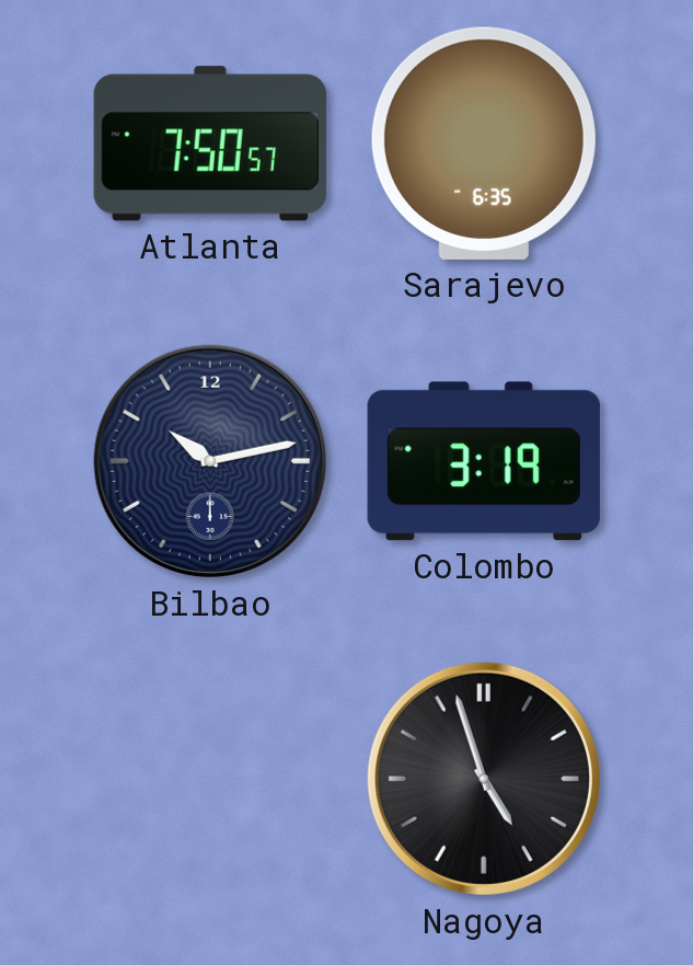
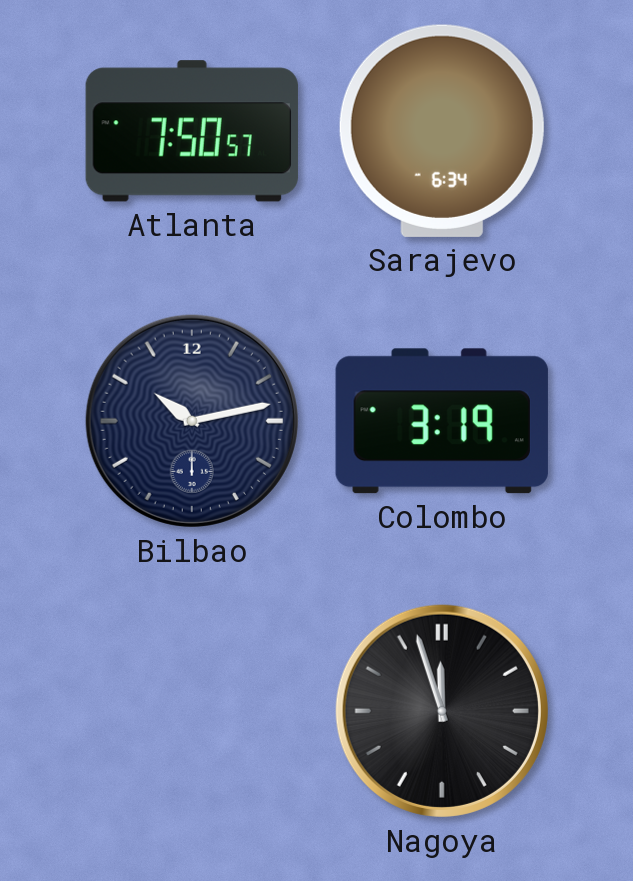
Sarajevo: 6:35 -> 6:34 (442, 131)
Nagoya: 4:57 -> 11:57 (442, 711)
